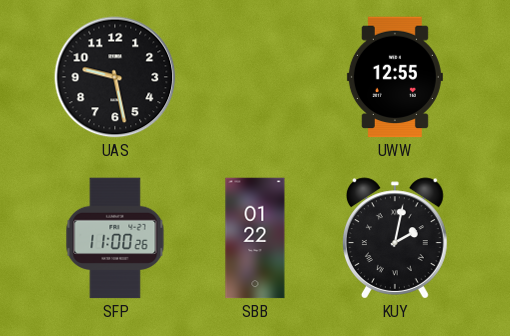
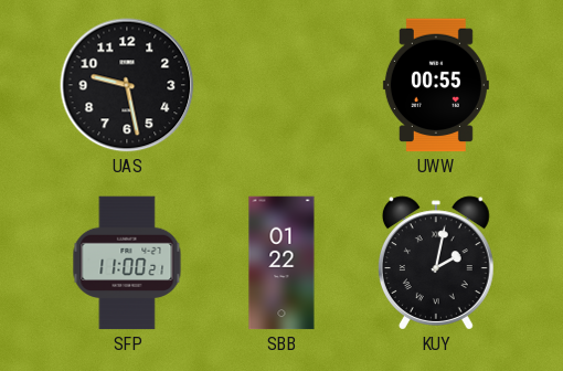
UWW: 12:55 -> 00:55 (436, 85)
SFP: 11:00:26 -> 11:00:21 (127, 263)
